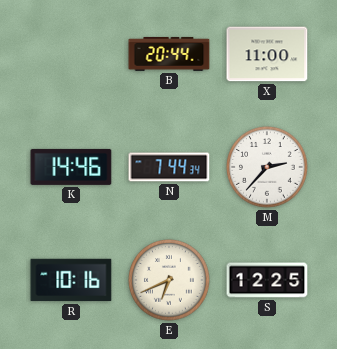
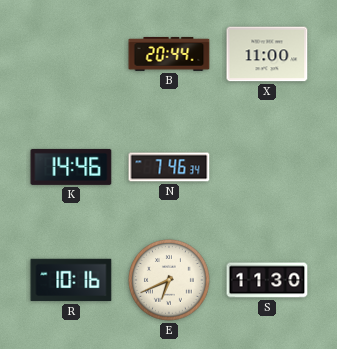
N: 7:44 -> 7:46 (169, 167)
M: 2:37 -> none (267, 167)
S: 12:25 -> 11:30 (267, 280)
